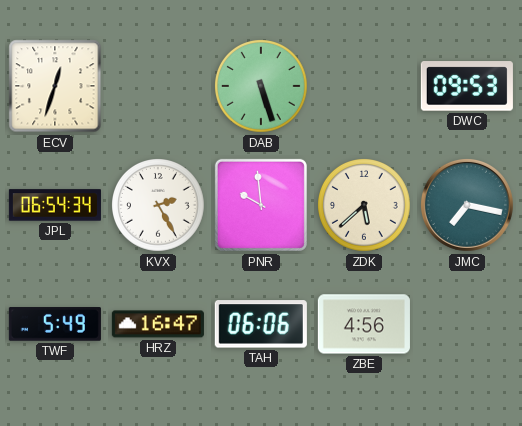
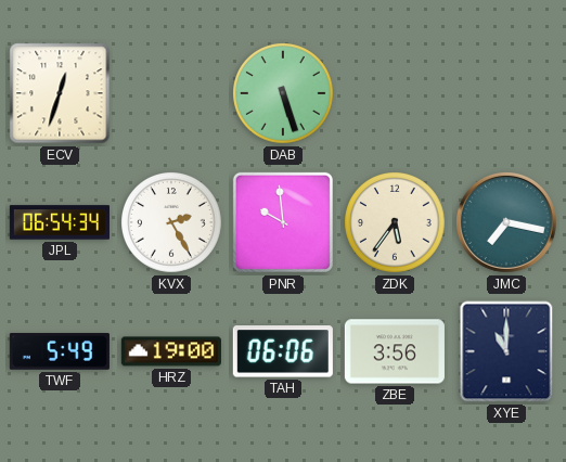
DWC: 09:53 -> none (467, 86)
ZDK: 5:38 -> 5:36 (396, 223)
HRZ: 16:47 -> 19:00 (171, 351)
ZBE: 4:56 -> 3:56 (395, 351)
XYE: none -> 11:00 (506, 351)
